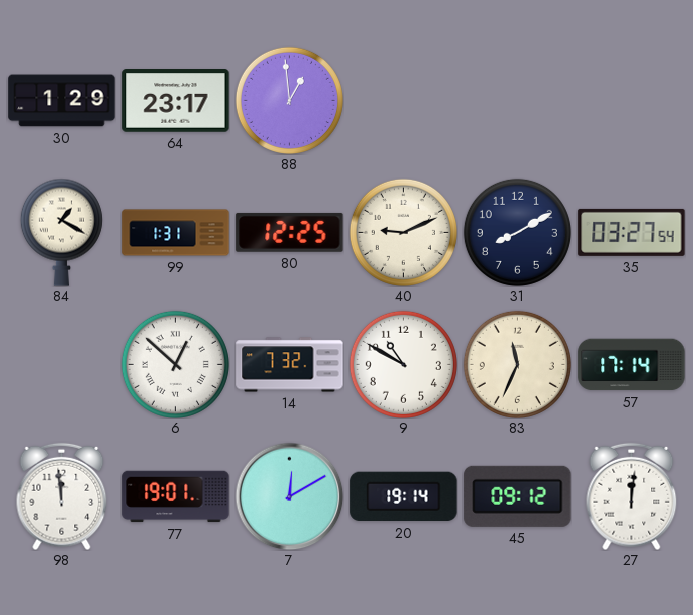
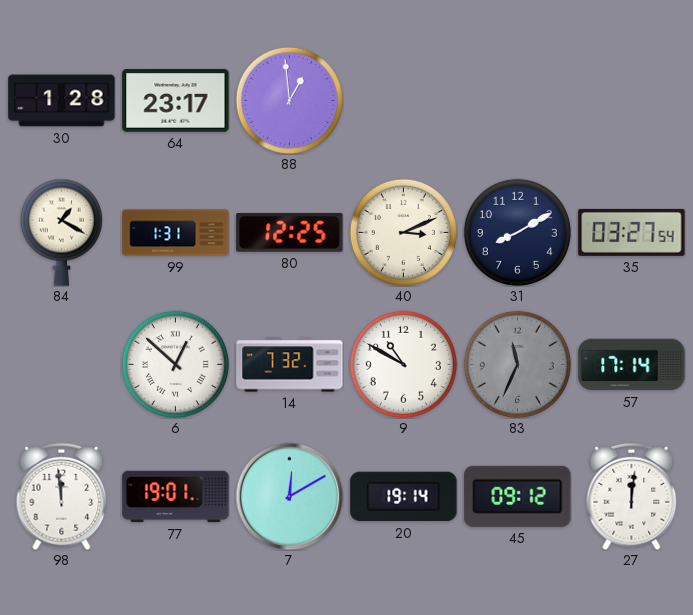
30: 1:29 -> 1:28 (62, 101)
40: 9:11 -> 3:11 (403, 232)
83 dial: cream -> grey (517, 364)
